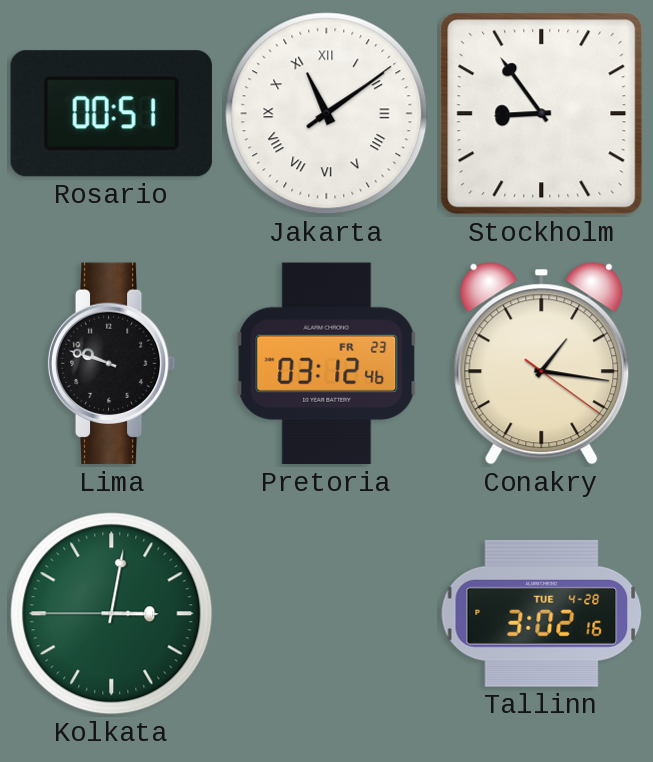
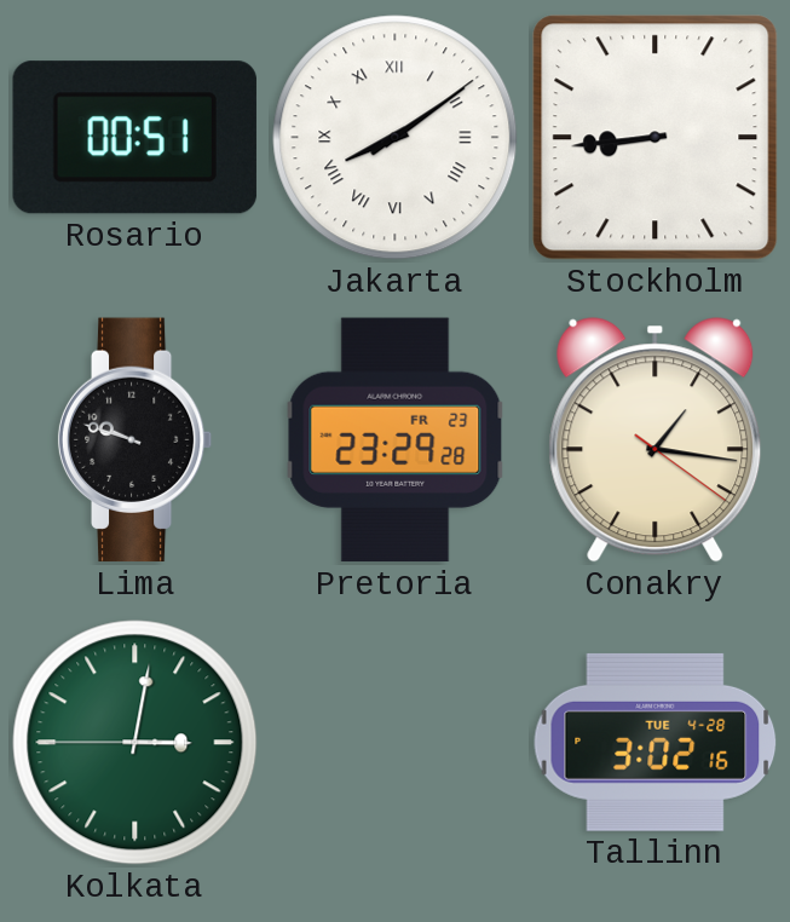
Jakarta: 11:09 -> 8:09 (396, 138)
Stockholm: 8:54 -> 8:44 (656, 138)
Pretoria: 03:12 -> 23:29 (396, 440)
